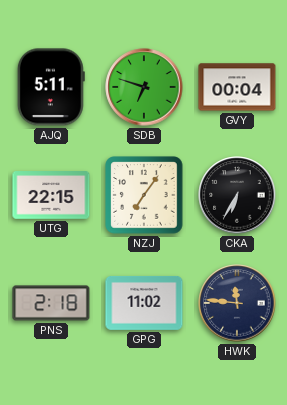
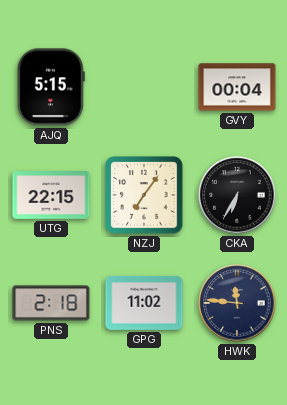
AJQ: 5:11 -> 5:15 (51, 87)
SDB: 6:48 -> none (144, 87)
